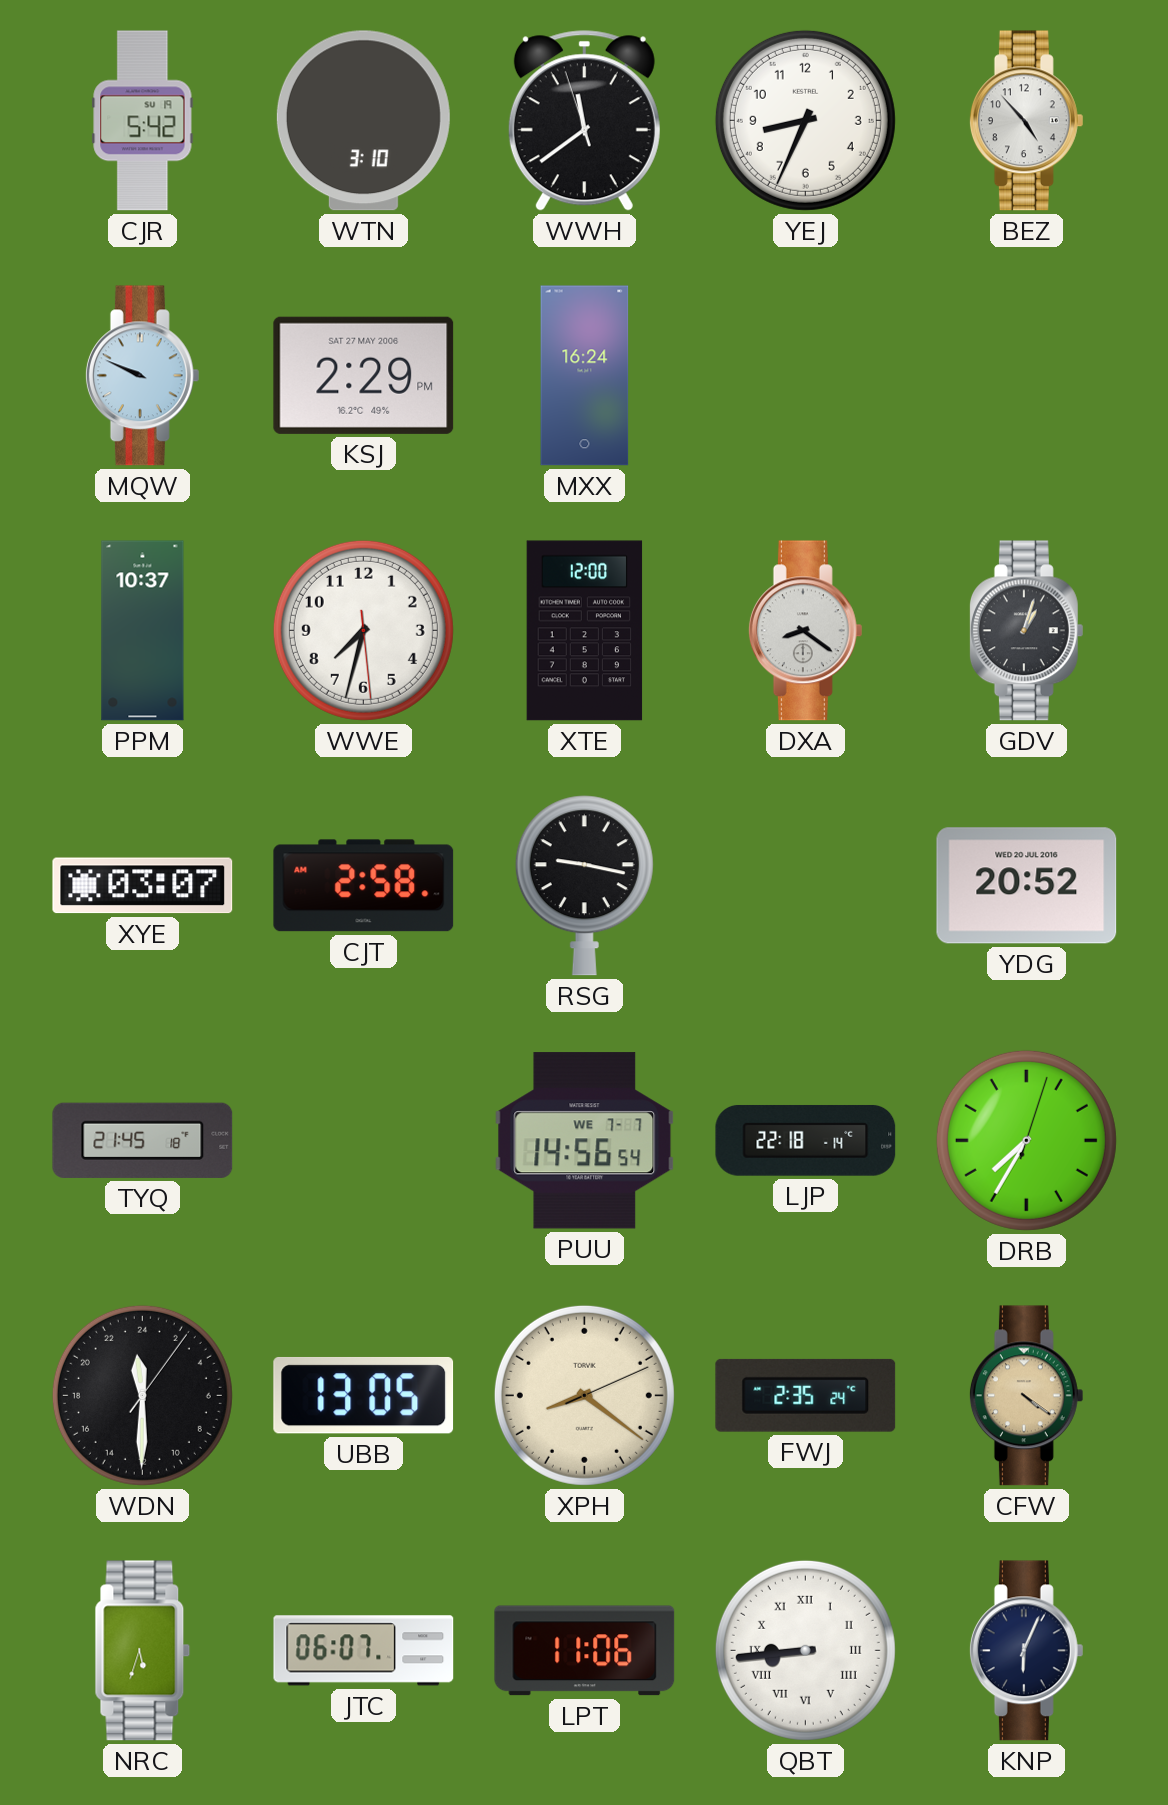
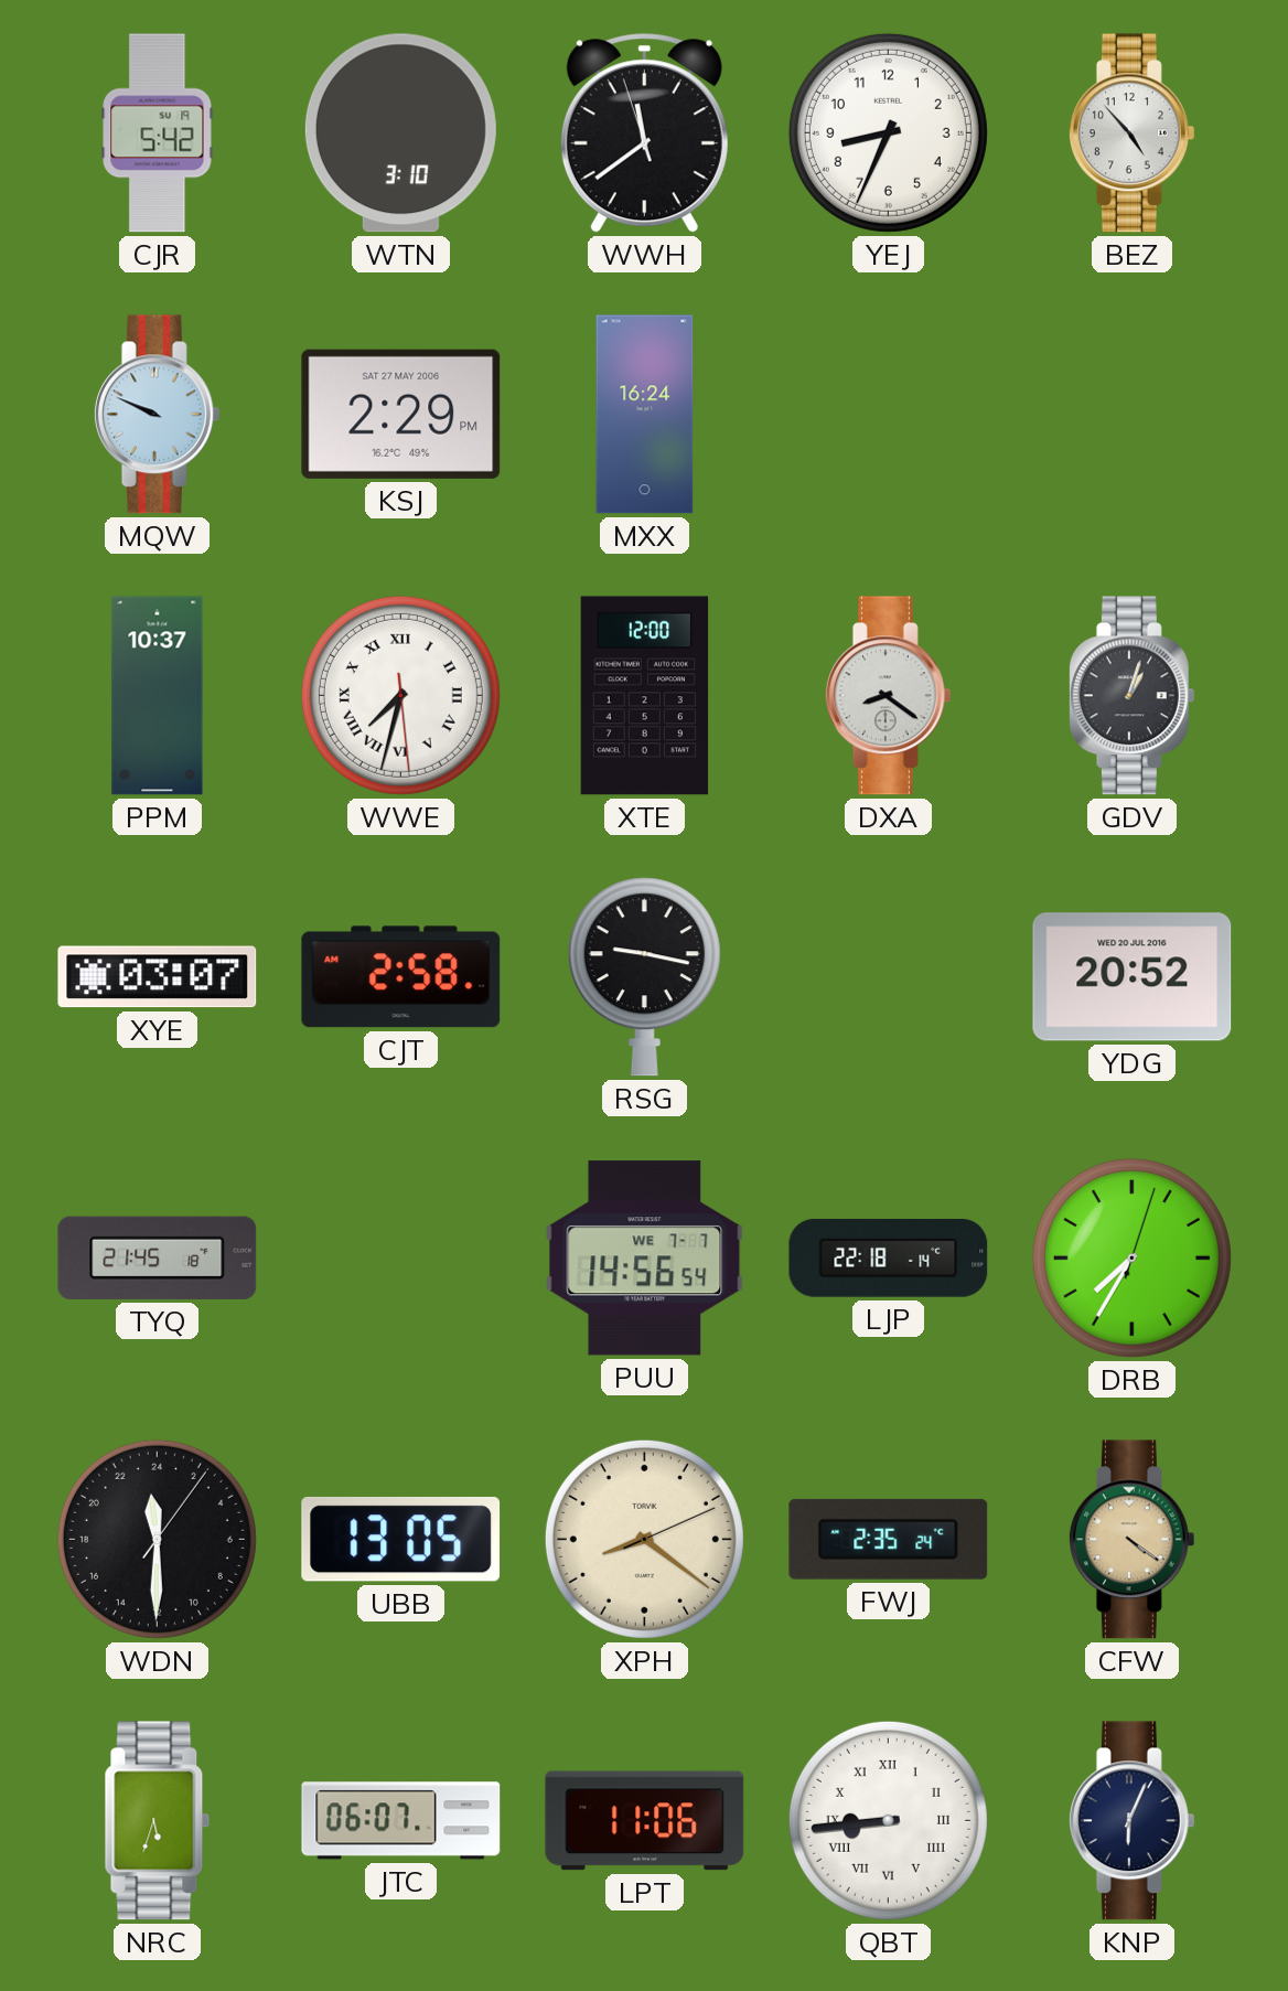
WWE numerals: Arabic -> Roman (400, 695)
